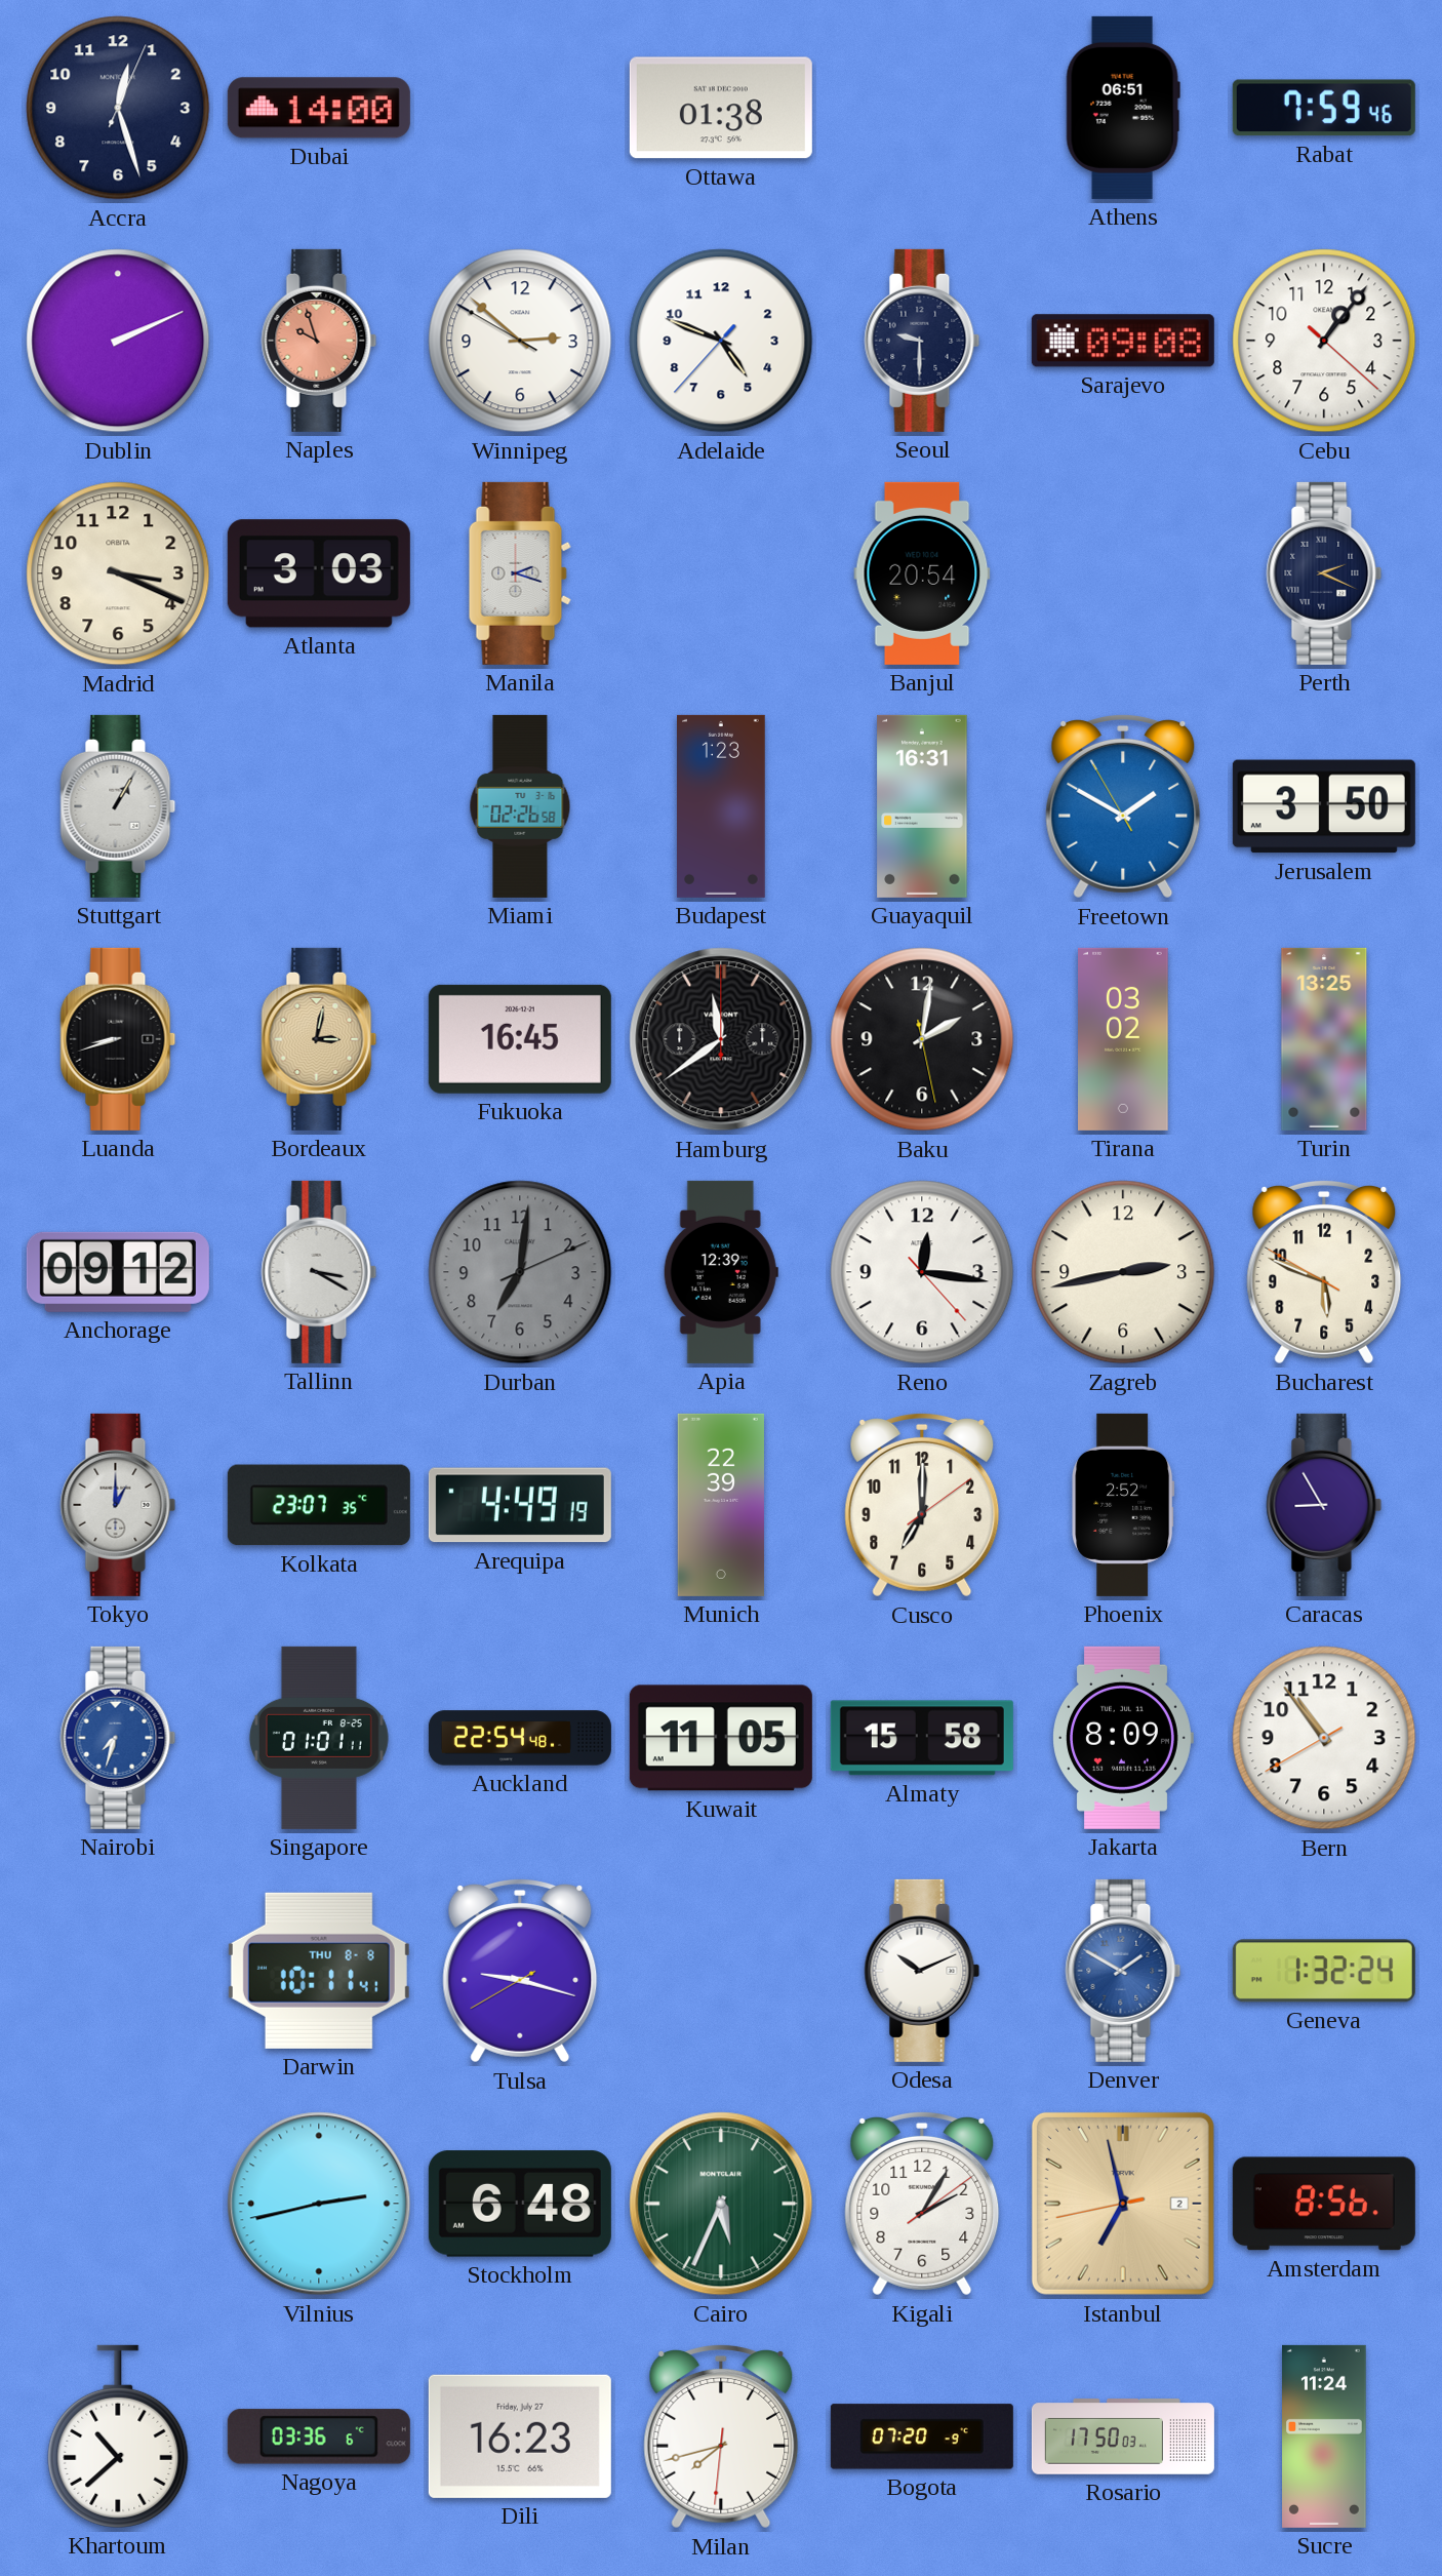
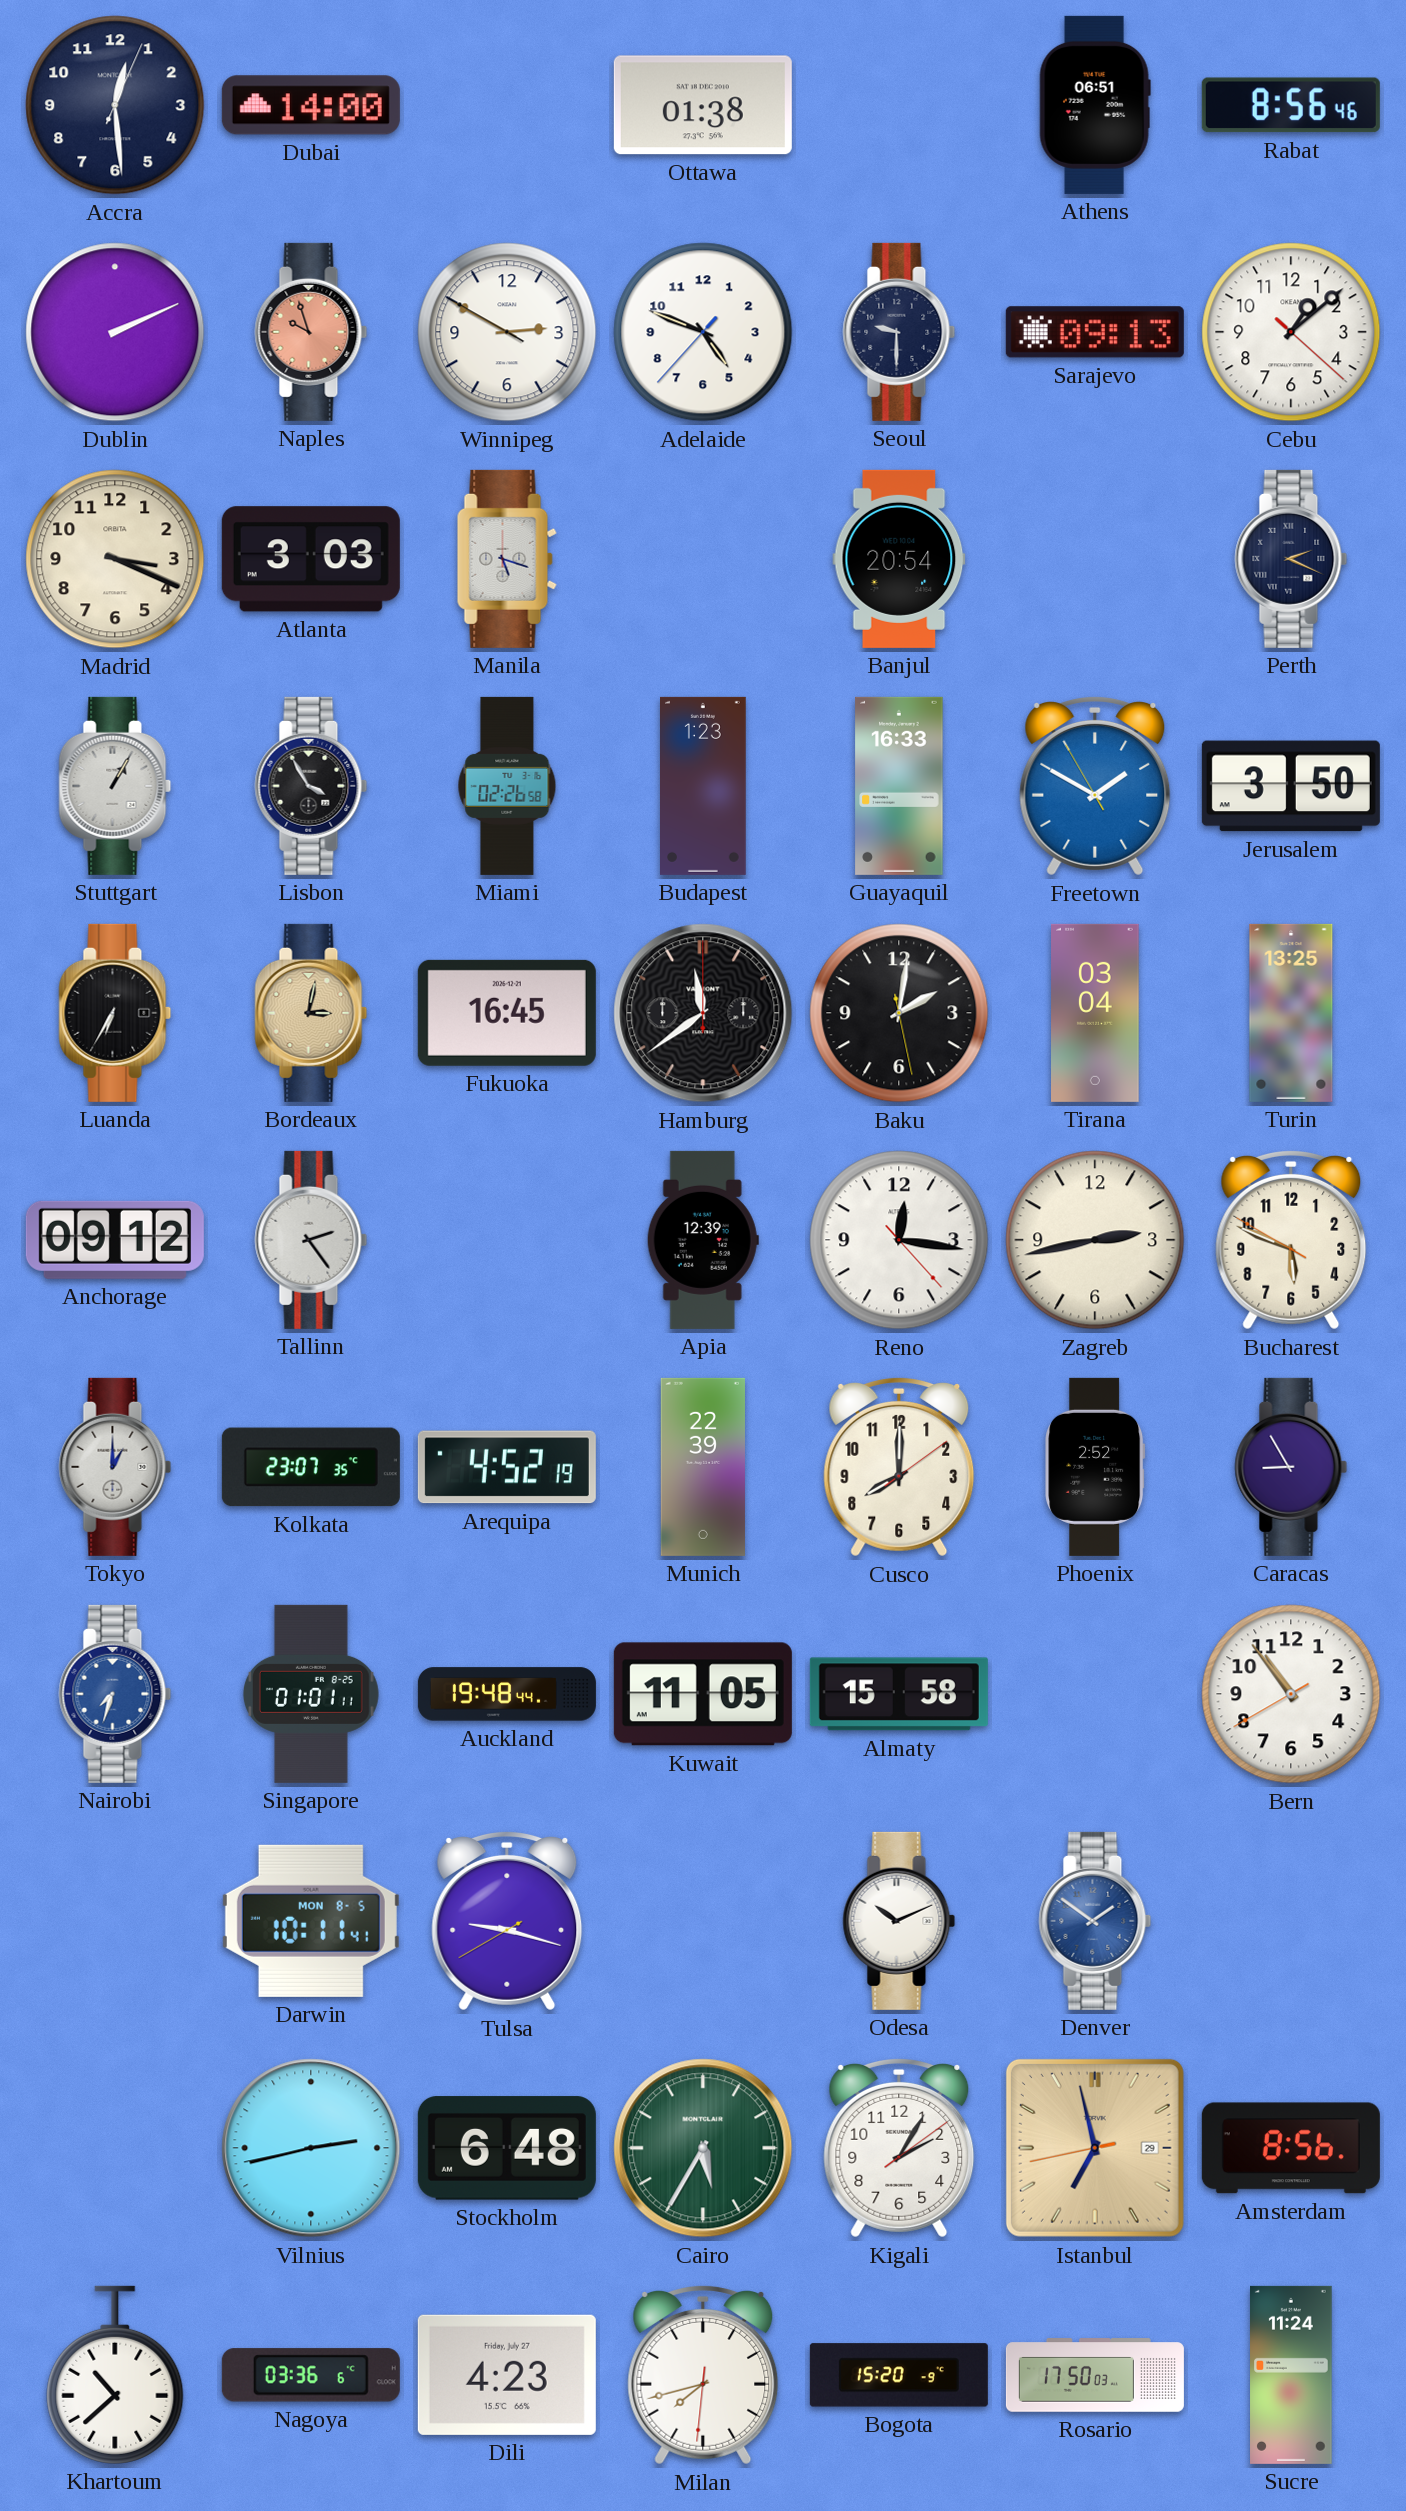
Accra: 12:27 -> 12:29 (115, 105)
Rabat: 7:59 -> 8:56 (1291, 105)
Winnipeg: 2:51 -> 2:49 (507, 332)
Sarajevo: 09:08 -> 09:13 (1095, 332)
Cebu: 1:06 -> 1:08 (1291, 332)
Manila: 2:18 -> 5:18 (507, 559)
Lisbon: none -> 3:55 (311, 786)
Guayaquil: 16:31 -> 16:33 (899, 786)
Luanda: 8:42 -> 6:35 (115, 1013)
Tirana: 03:02 -> 03:04 (1096, 1013)
Tallinn: 3:20 -> 2:24 (311, 1240)
Durban: 7:01 -> none (520, 1272)
Arequipa: 4:49 -> 4:52 (507, 1467)
Cusco: 7:00 -> 8:00 (899, 1467)
Auckland: 22:54 -> 19:48 (507, 1694)
Jakarta: 8:09 -> none (1123, 1738)
Darwin date: THU 8-8 -> MON 8-5 (311, 1921)
Denver: 1:50 -> 1:51 (1095, 1921)
Geneva: 1:32 -> none (1324, 1971)
Cairo: 5:34 -> 5:35 (703, 2148)
Istanbul date: 2 -> 29 (1095, 2148)
Dili: 16:23 -> 4:23 (507, 2375)
Bogota: 07:20 -> 15:20 (899, 2375)
